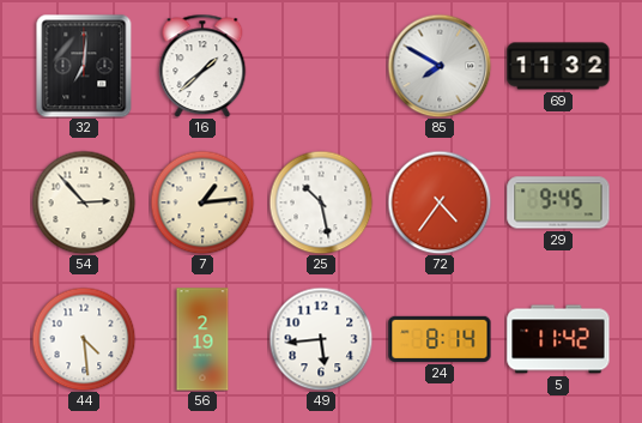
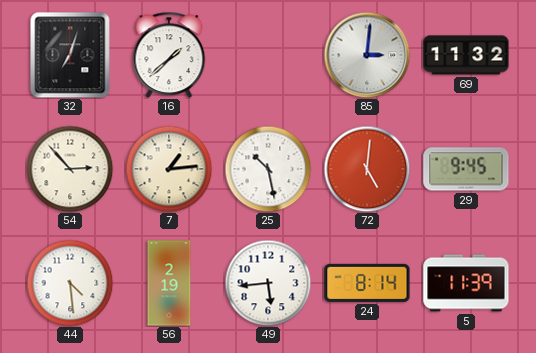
32: 7:01 -> 7:03 (70, 55)
85: 7:50 -> 3:01 (367, 55)
72: 4:36 -> 5:01 (367, 169)
5: 11:42 -> 11:39 (466, 283)
